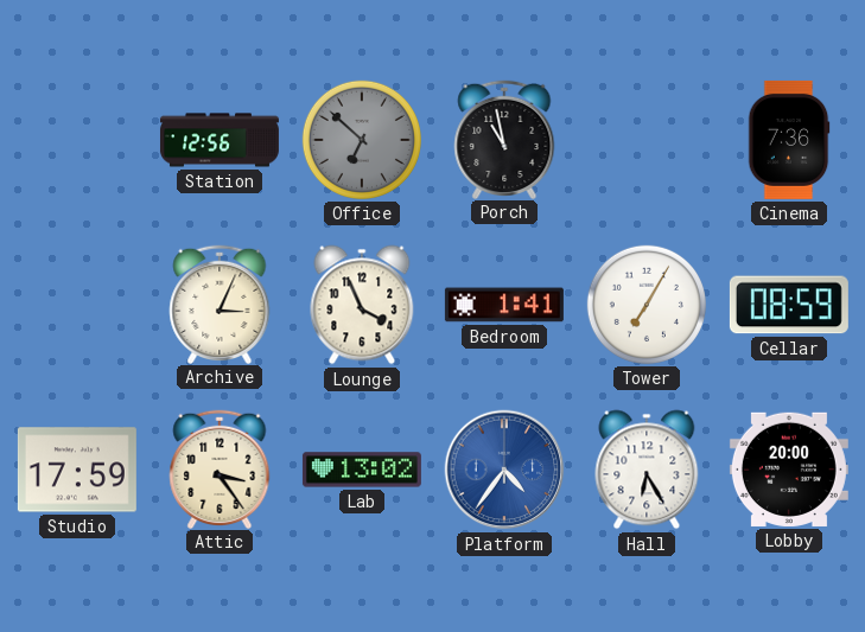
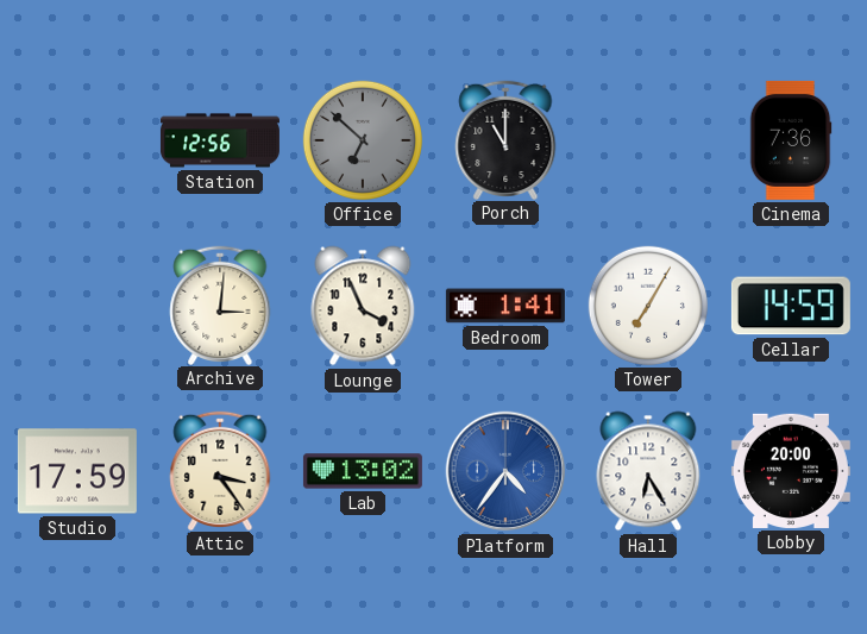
Porch: 10:58 -> 11:00 (505, 139)
Archive: 3:04 -> 3:01 (220, 305)
Cellar: 08:59 -> 14:59 (791, 306)
